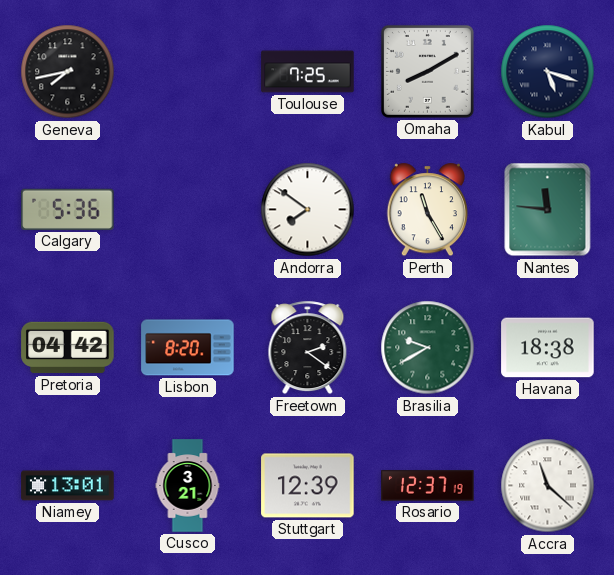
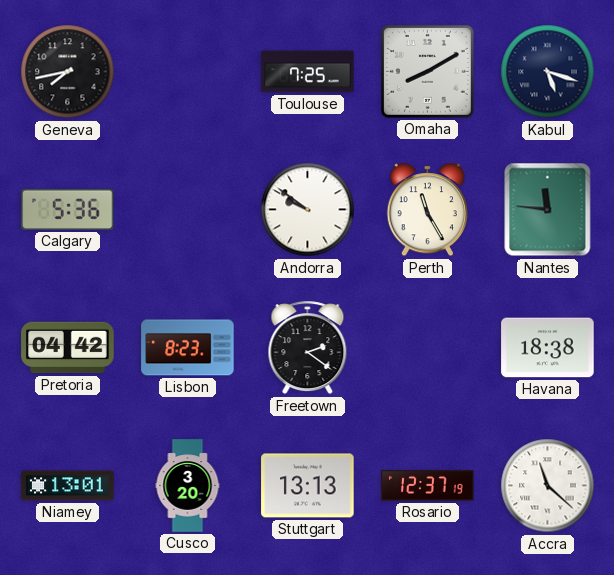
Andorra: 7:51 -> 9:51 (308, 210)
Lisbon: 8:20 -> 8:23 (188, 348)
Brasilia: 9:40 -> none (428, 348)
Cusco: 3:21 -> 3:20 (188, 486)
Stuttgart: 12:39 -> 13:13 (308, 486)
